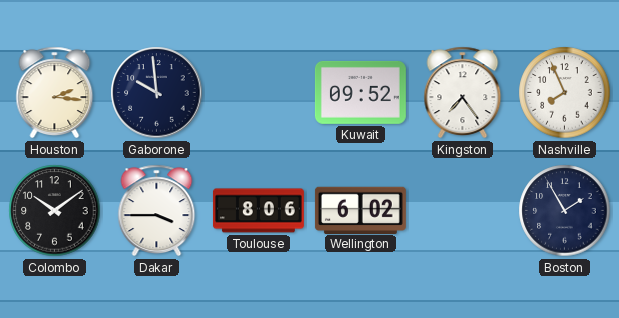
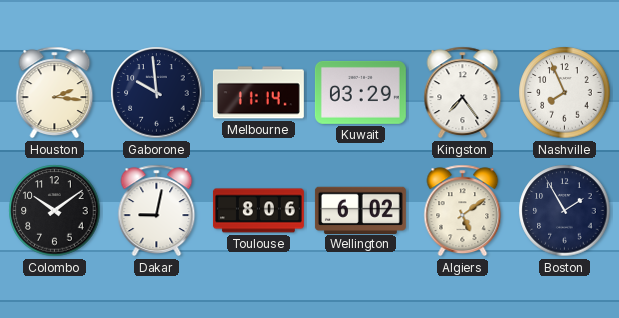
Melbourne: none -> 11:14 (258, 93)
Kuwait: 09:52 -> 03:29 (360, 92)
Dakar: 3:45 -> 9:02 (157, 211)
Algiers: none -> 5:09 (463, 211)
